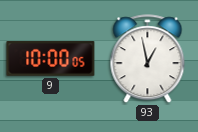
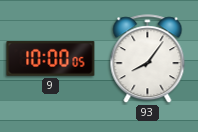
93: 12:58 -> 8:06 (148, 59)
